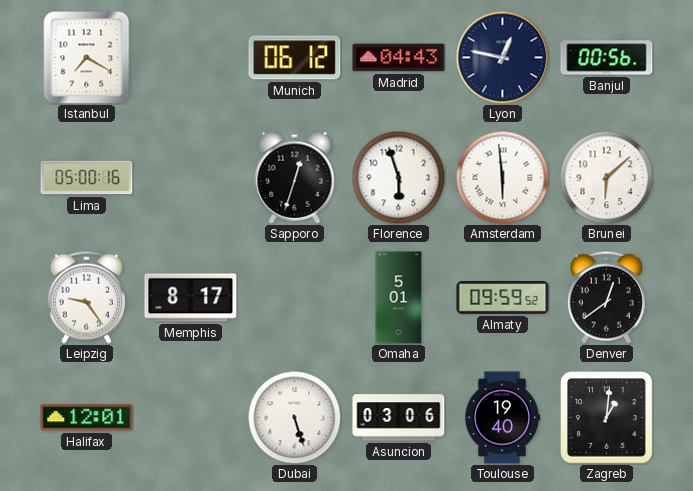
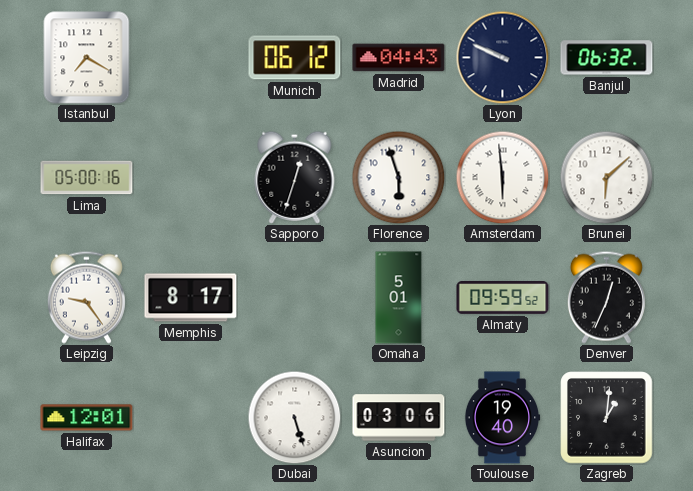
Lyon: 12:47 -> 9:49 (502, 57)
Banjul: 00:56 -> 06:32 (607, 58)
Denver: 12:39 -> 12:34 (606, 297)
